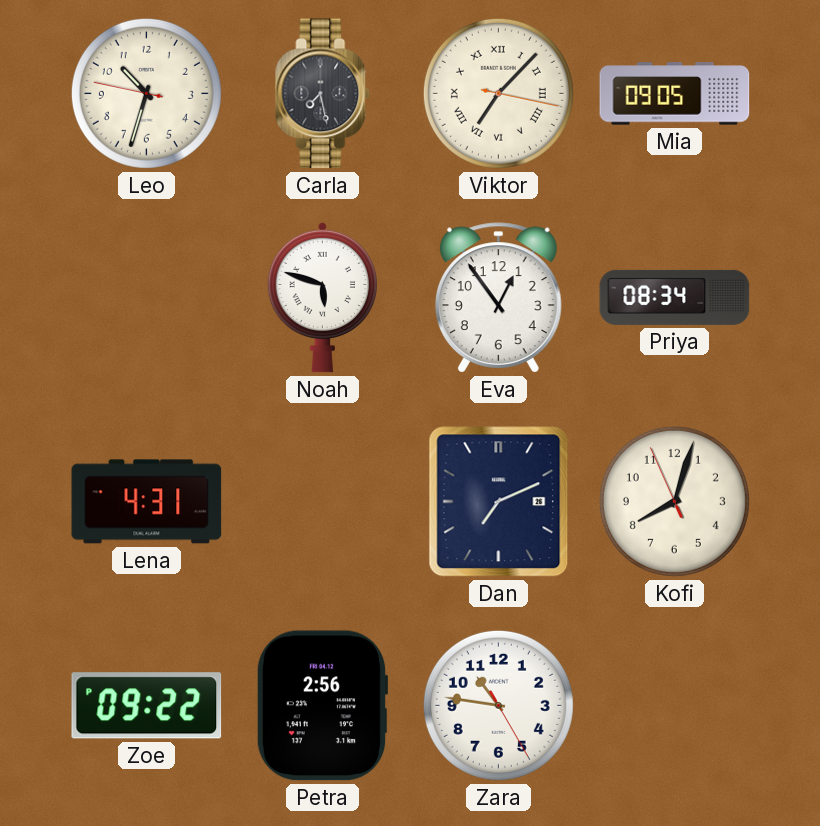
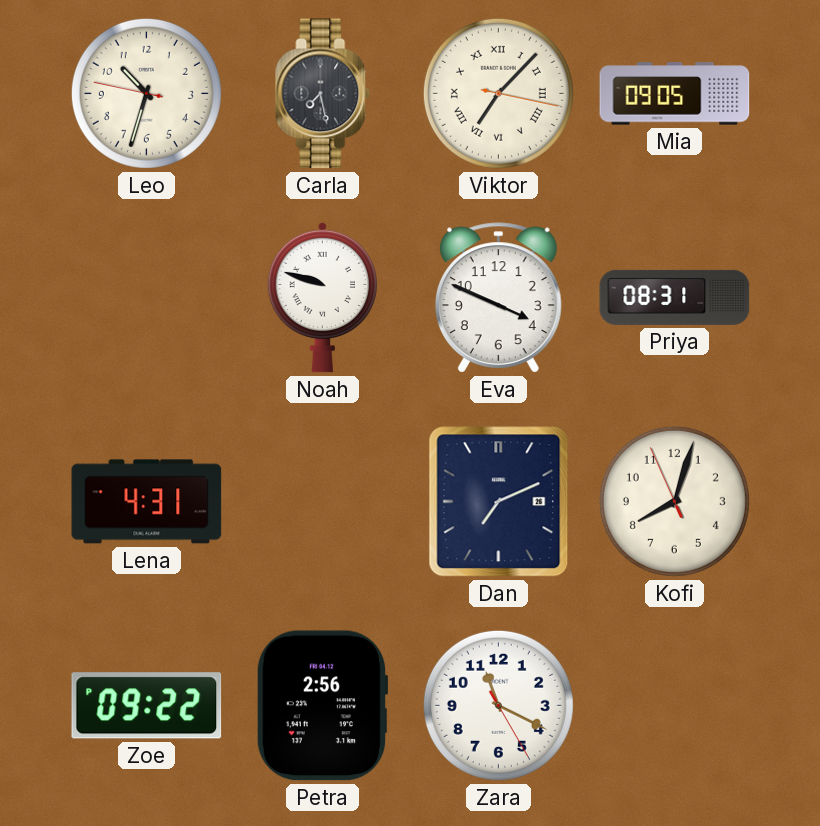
Noah: 5:48 -> 9:48 (322, 297)
Eva: 12:54 -> 3:49 (498, 298)
Priya: 08:34 -> 08:31 (675, 297)
Zara: 10:46 -> 11:19 (498, 705)
